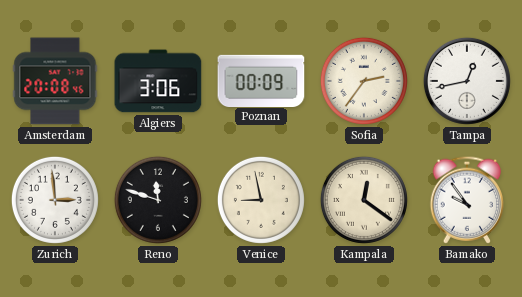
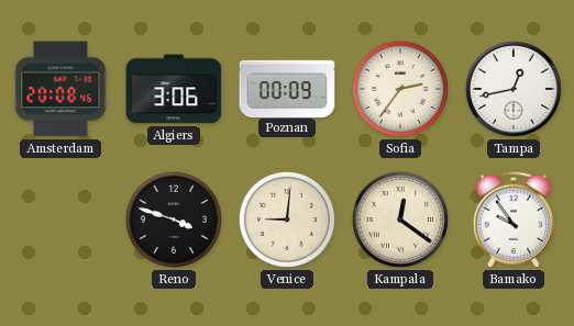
Zurich: 2:59 -> none (55, 200)
Reno: 11:48 -> 3:48 (174, 220)
Venice: 8:58 -> 9:01 (287, 220)
